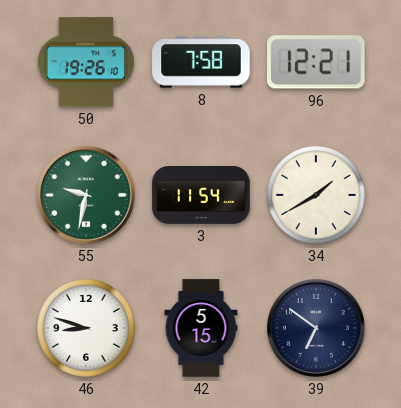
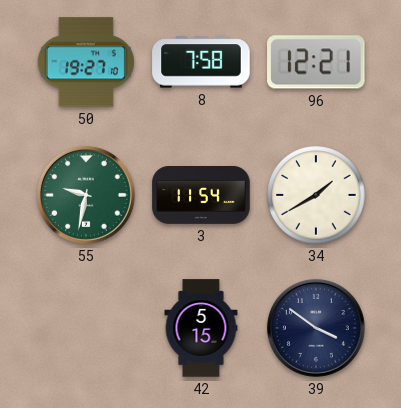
50: 19:26 -> 19:27 (86, 62)
46: 8:48 -> none (86, 328)
39: 6:51 -> 3:51 (316, 328)
